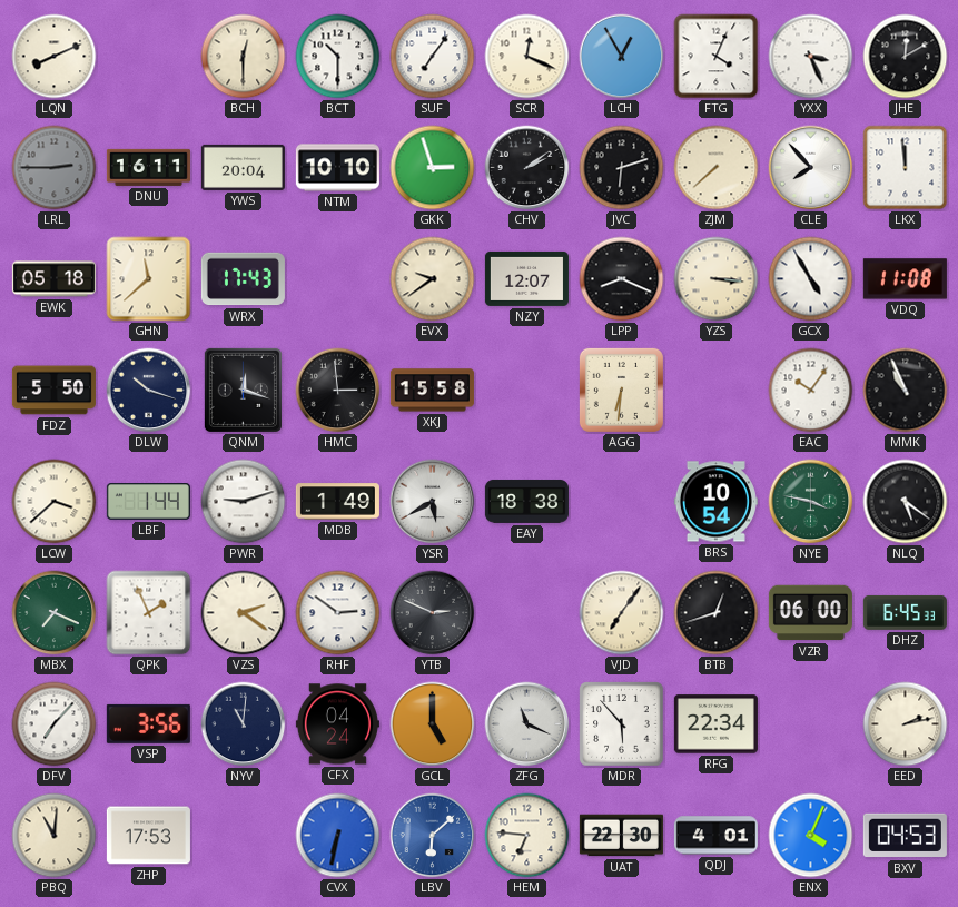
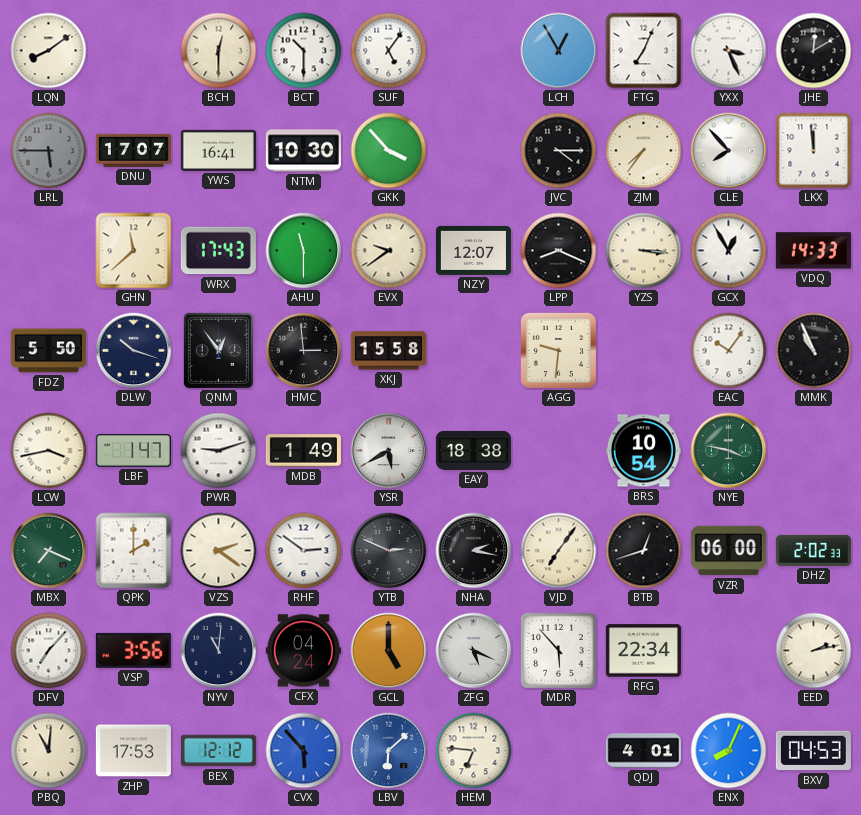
LQN: 8:11 -> 8:09 (49, 51)
SUF: 7:06 -> 5:06 (389, 51)
SCR: 12:19 -> none (527, 57)
FTG: 4:04 -> 7:04 (644, 51)
LRL: 2:45 -> 5:45 (49, 151)
DNU: 16:11 -> 17:07 (133, 150)
YWS: 20:04 -> 16:41 (218, 150)
NTM: 10:10 -> 10:30 (303, 151)
GKK: 2:57 -> 3:53 (389, 151)
CHV: 2:09 -> none (527, 168)
JVC: 6:12 -> 4:15 (559, 151)
ZJM: 7:38 -> 7:36 (644, 151)
EWK: 05:18 -> none (53, 279)
AHU: none -> 11:30 (304, 251)
GCX: 4:55 -> 12:55 (729, 251)
VDQ: 11:08 -> 14:33 (813, 251)
QNM: 12:18 -> 12:54 (218, 350)
AGG: 6:31 -> 9:31 (558, 350)
LCW: 3:38 -> 3:43 (49, 451)
LBF: 1:44 -> 1:47 (133, 451)
NLQ: 5:21 -> none (906, 502)
QPK: 1:56 -> 2:00 (134, 551)
NHA: none -> 2:17 (474, 551)
DHZ: 6:45 -> 2:02 (813, 550)
ZFG: 11:19 -> 5:19 (474, 651)
BEX: none -> 12:12 (218, 751)
CVX: 6:32 -> 5:53 (304, 751)
UAT: 22:30 -> none (621, 836)
ENX: 4:04 -> 8:04 (729, 751)
